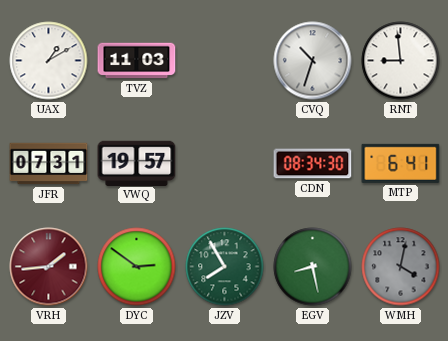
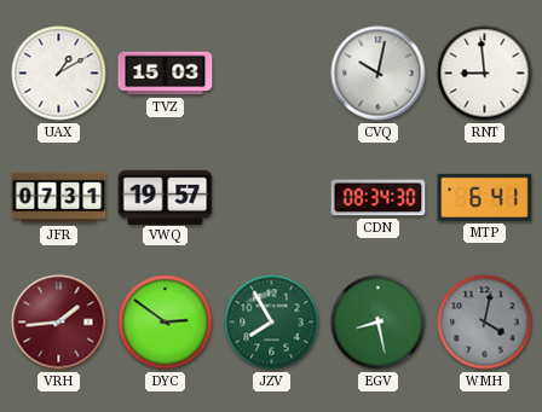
TVZ: 11:03 -> 15:03 (166, 74)
CVQ: 10:33 -> 10:02 (379, 74)
